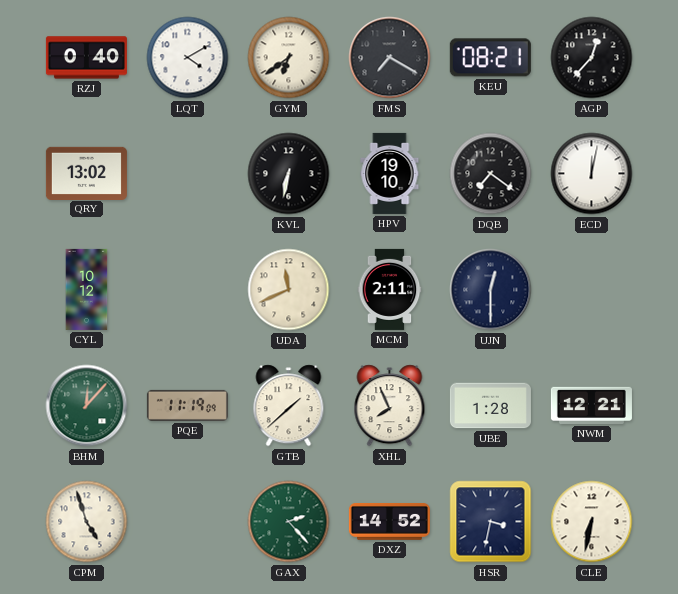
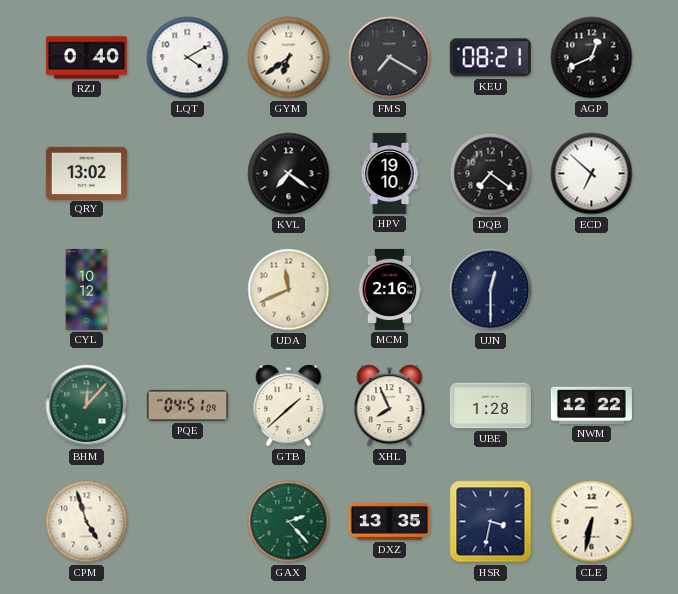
AGP: 12:37 -> 12:41 (592, 58)
KVL: 6:32 -> 7:21 (289, 174)
ECD: 12:02 -> 6:52 (592, 174)
MCM: 2:11 -> 2:16 (390, 289)
PQE: 11:19 -> 04:51 (187, 405)
NWM: 12:21 -> 12:22 (591, 405)
DXZ: 14:52 -> 13:35 (389, 522)
